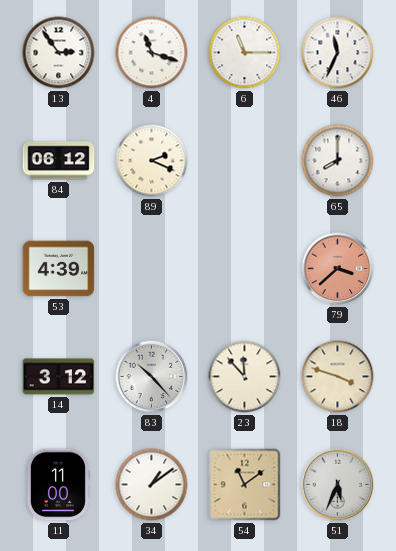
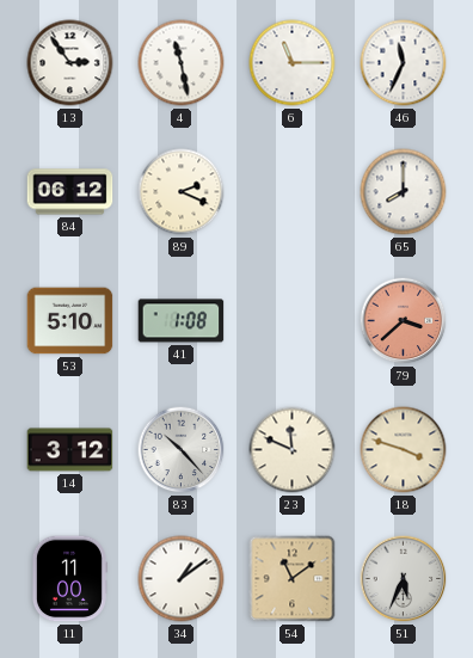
4: 11:18 -> 11:28 (182, 63)
53: 4:39 -> 5:10 (70, 321)
41: none -> 1:08 (182, 321)
23: 11:53 -> 11:49 (293, 450)
